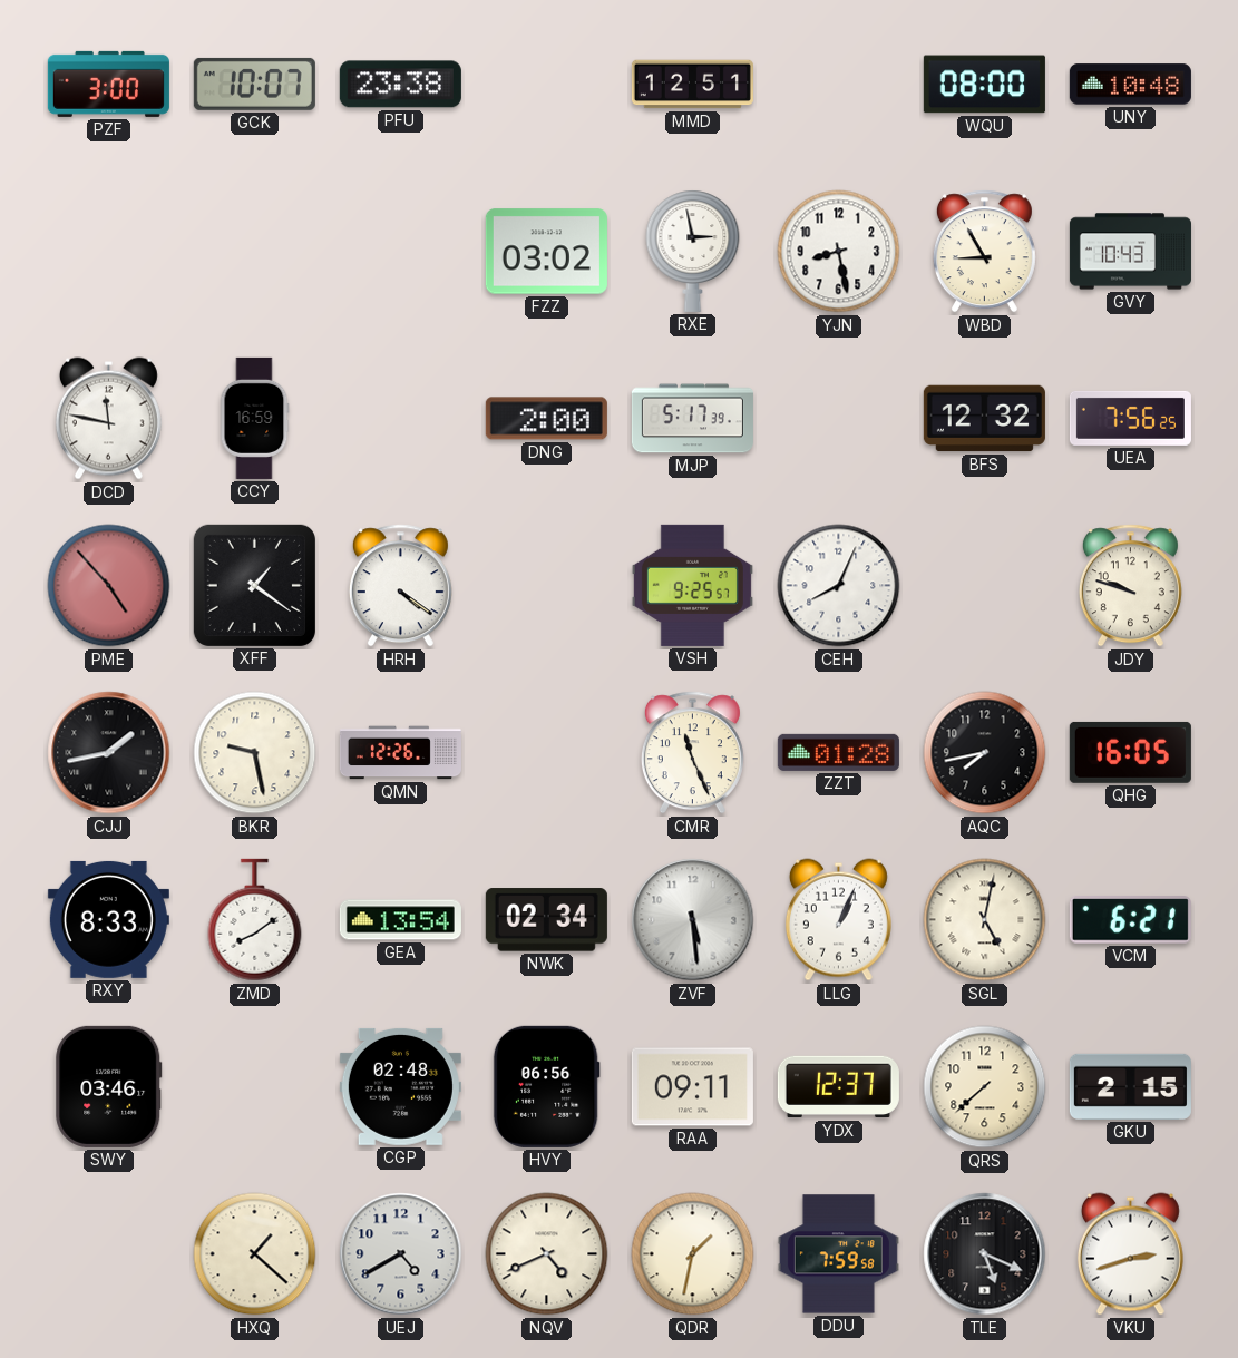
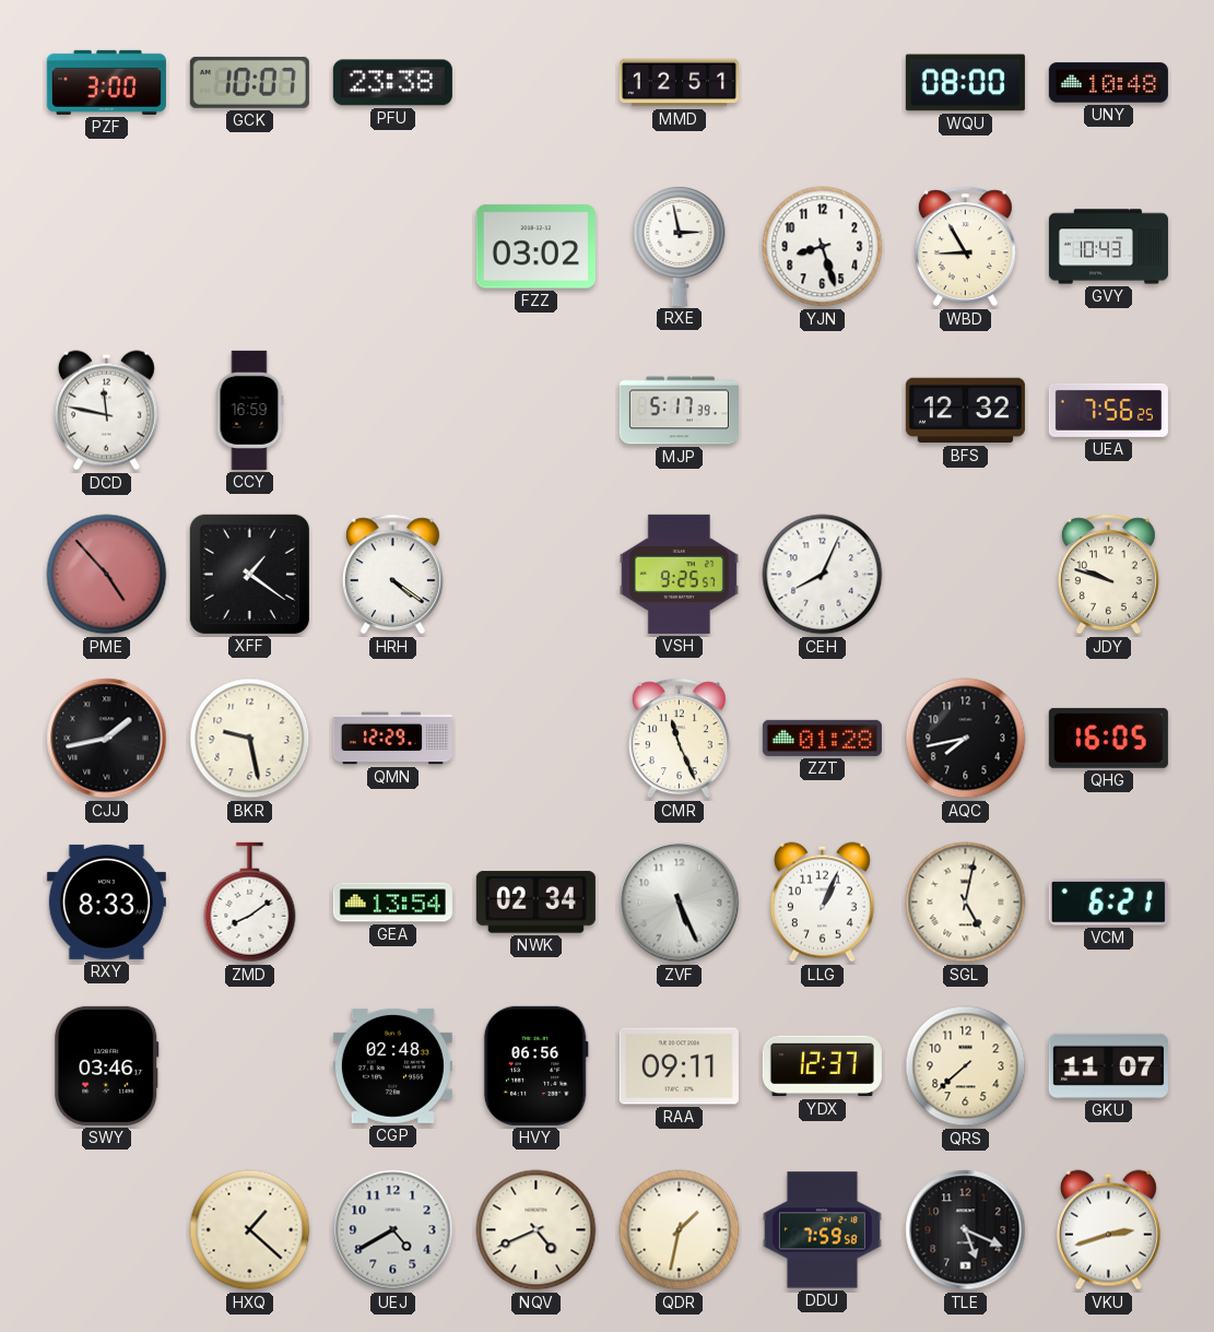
YJN: 8:28 -> 8:27 (823, 247)
DNG: 2:00 -> none (546, 419)
QMN: 12:26 -> 12:29 (392, 739)
ZVF: 5:29 -> 5:26 (680, 903)
GKU: 2:15 -> 11:07 (1108, 1065)
